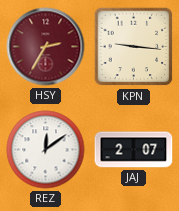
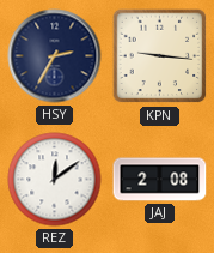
HSY dial: burgundy -> navy (55, 56)
JAJ: 2:07 -> 2:08 (160, 180)
